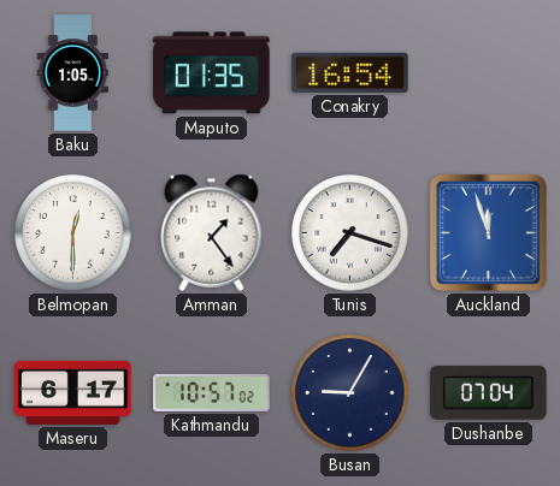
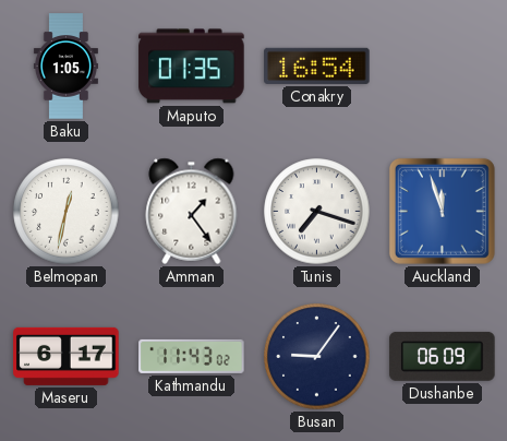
Belmopan: 12:30 -> 12:32 (67, 212)
Kathmandu: 10:57 -> 11:43 (192, 356)
Busan: 9:05 -> 9:06 (317, 357)
Dushanbe: 07:04 -> 06:09 (443, 356)
